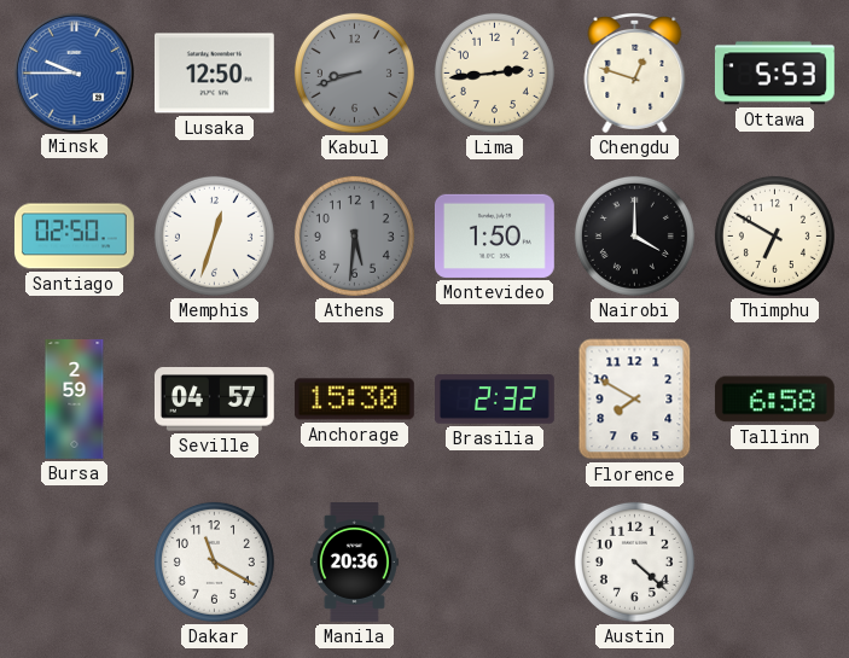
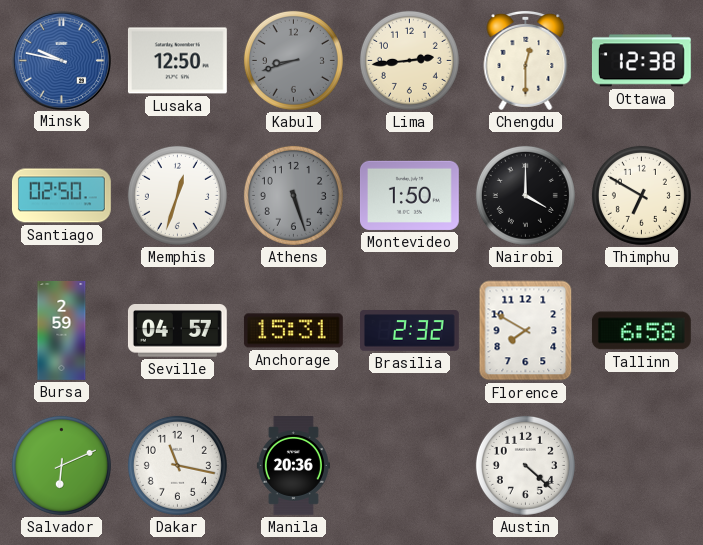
Minsk: 9:45 -> 9:47 (61, 60)
Chengdu: 12:48 -> 12:30 (526, 60)
Ottawa: 5:53 -> 12:38 (641, 61)
Athens: 5:31 -> 5:27 (293, 195)
Anchorage: 15:30 -> 15:31 (293, 331)
Salvador: none -> 6:11 (61, 465)
Dakar: 11:20 -> 11:17 (177, 465)
